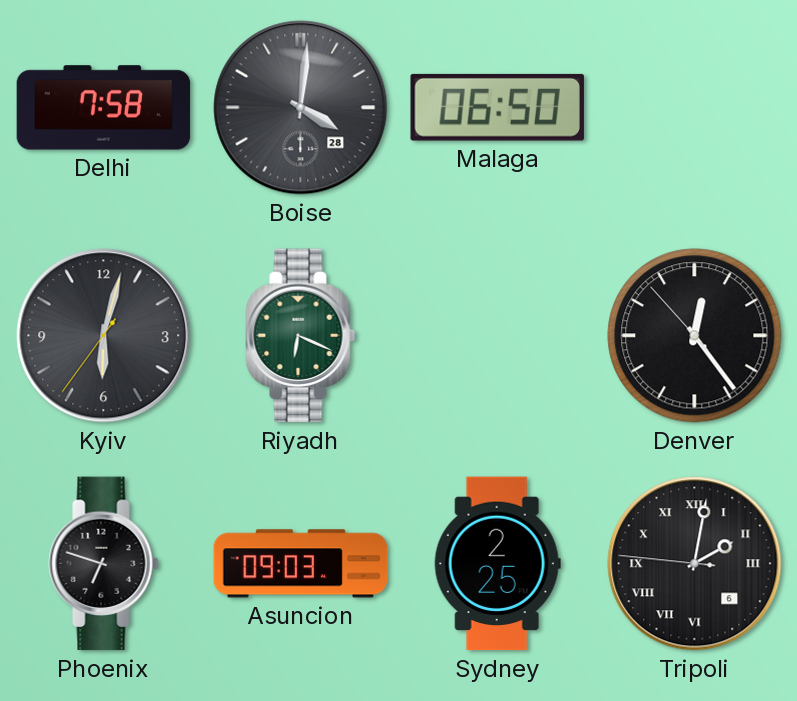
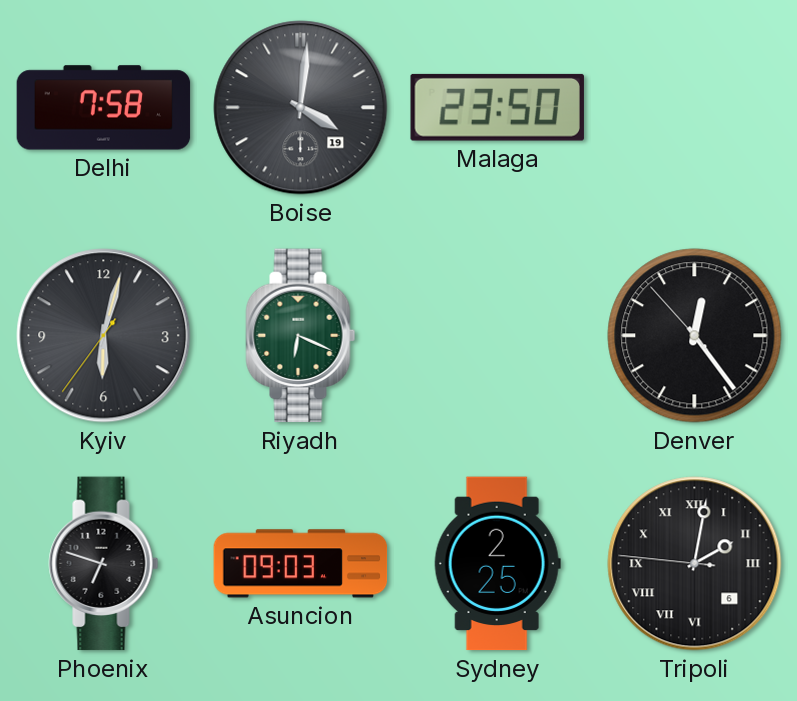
Boise date: 28 -> 19 (301, 108)
Malaga: 06:50 -> 23:50 (497, 107)
